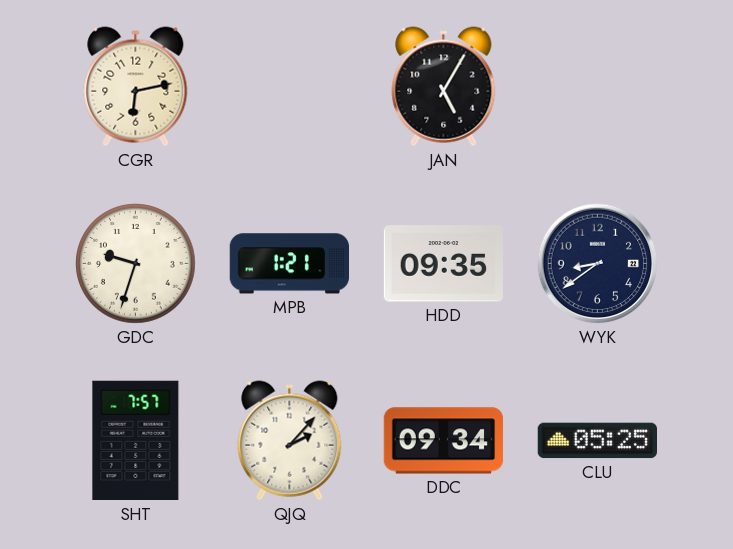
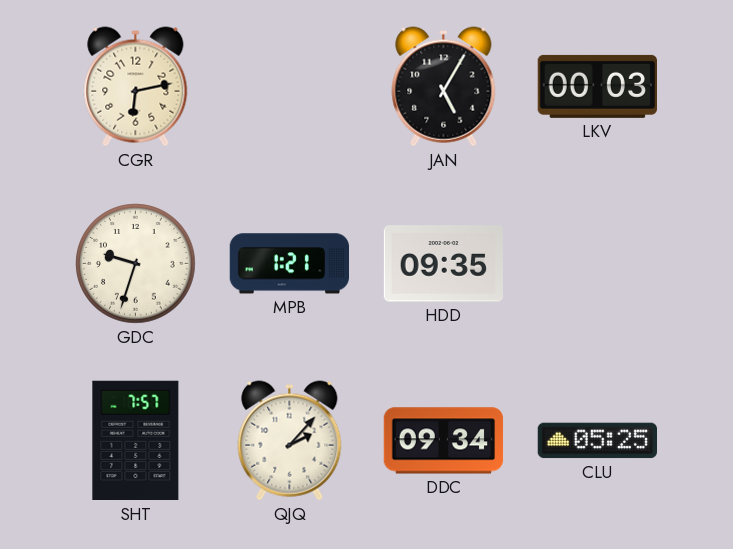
LKV: none -> 00:03 (597, 86)
WYK: 8:39 -> none (598, 264)
